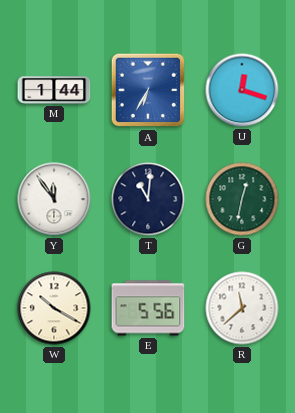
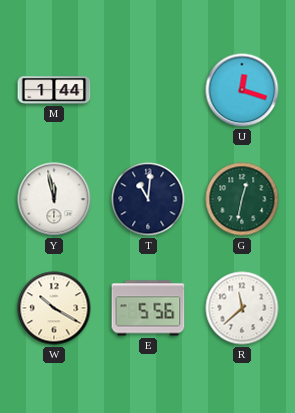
A: 6:35 -> none (148, 90)
Y: 11:54 -> 11:58 (54, 199)
